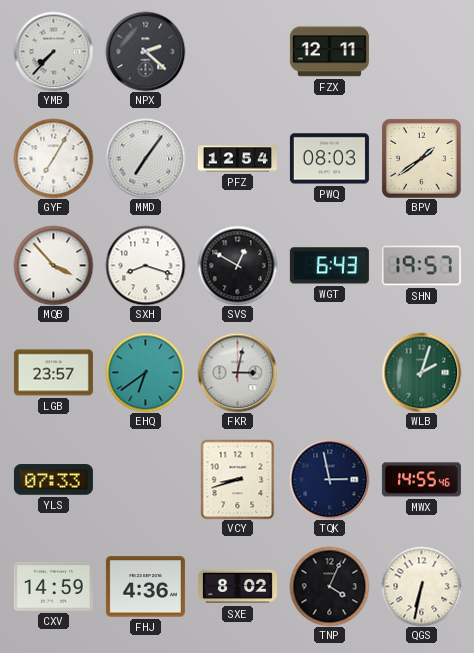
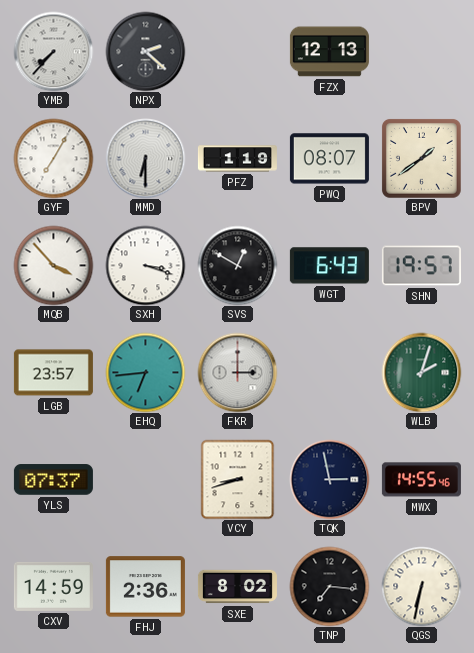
FZX: 12:11 -> 12:13 (329, 52)
MMD: 7:06 -> 6:30 (145, 158)
PFZ: 12:54 -> 1:19 (237, 159)
PWQ: 08:03 -> 08:07 (329, 159)
SXH: 8:18 -> 3:18 (145, 265)
EHQ: 6:39 -> 6:44 (145, 372)
FKR: 3:02 -> 3:00 (237, 372)
YLS: 07:33 -> 07:37 (53, 480)
FHJ: 4:36 -> 2:36 (145, 587)
TNP: 4:04 -> 7:16 (329, 586)
